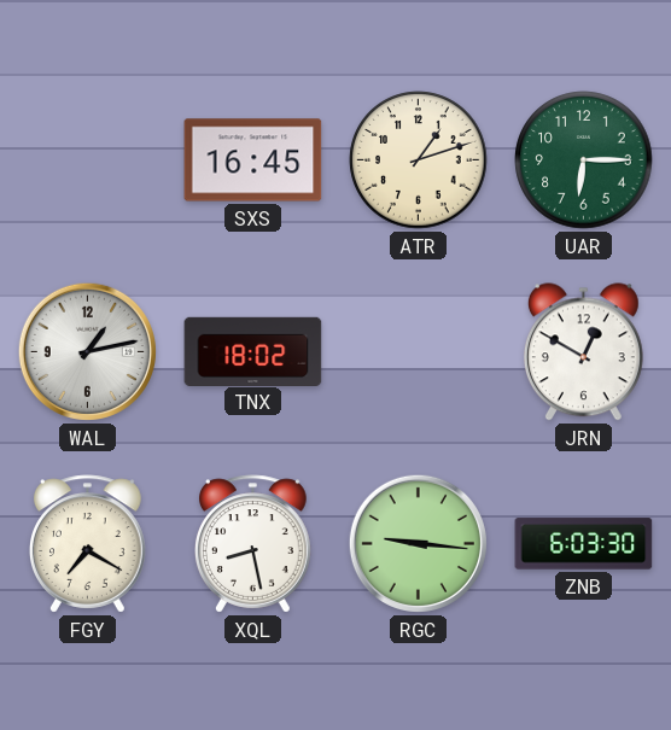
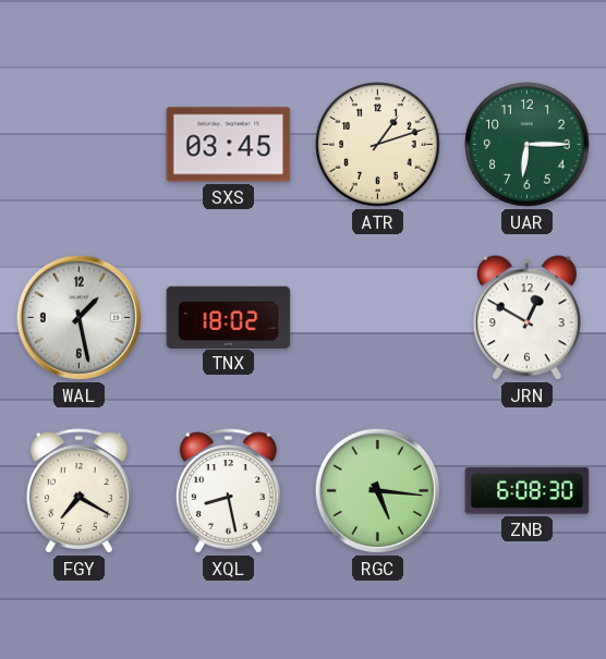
SXS: 16:45 -> 03:45 (229, 145)
WAL: 1:13 -> 1:28 (78, 317)
RGC: 9:16 -> 5:16 (377, 490)
ZNB: 6:03 -> 6:08 (528, 491)
